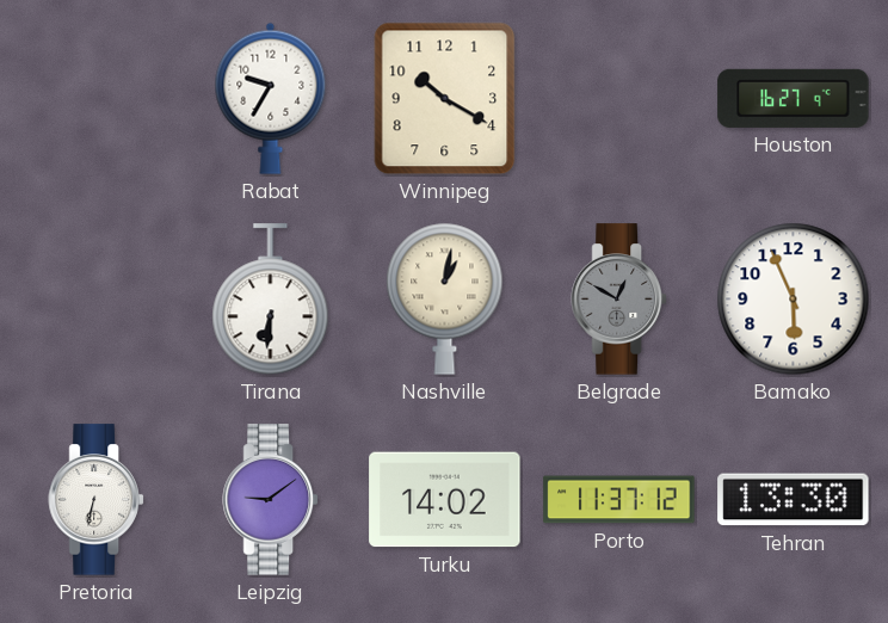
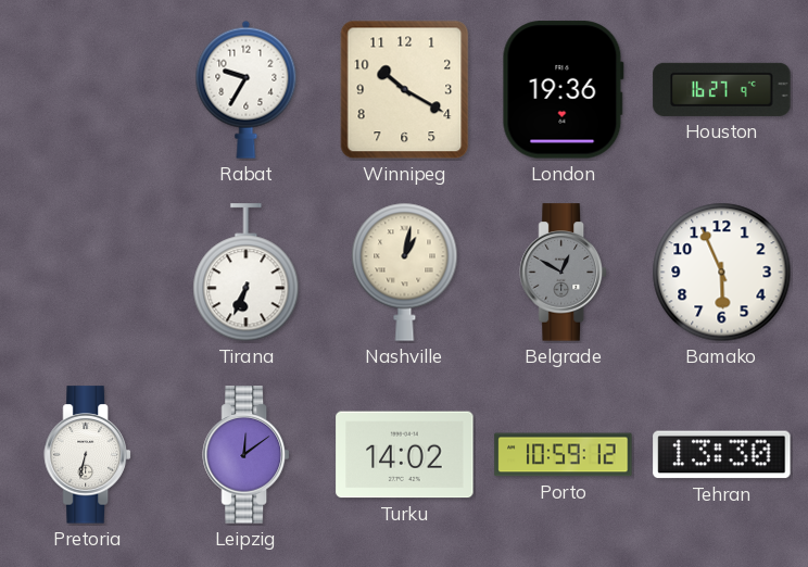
London: none -> 19:36 (563, 90)
Tirana: 6:31 -> 6:34 (247, 273)
Leipzig: 9:09 -> 12:09 (247, 455)
Porto: 11:37 -> 10:59 (564, 455)
